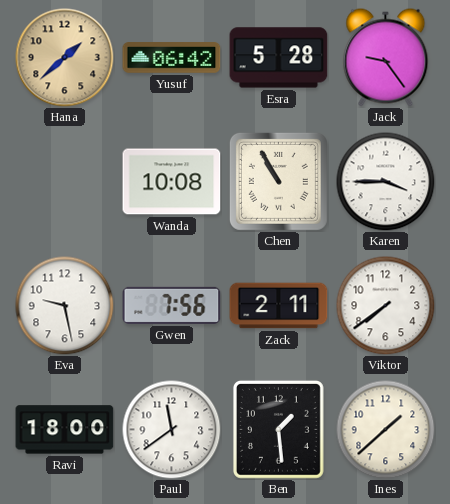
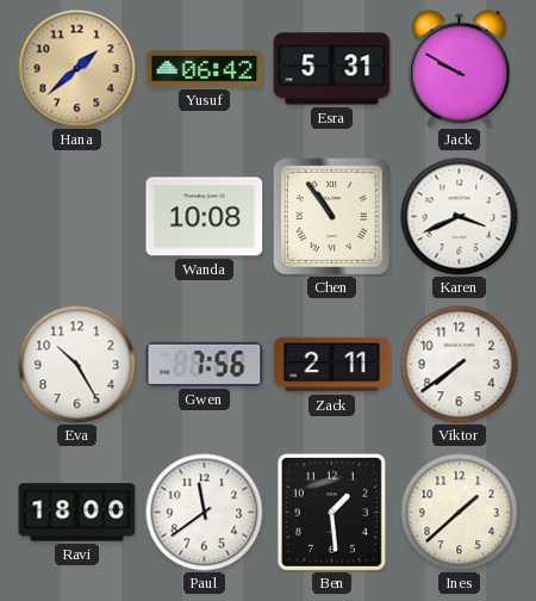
Esra: 5:28 -> 5:31 (332, 69)
Jack: 9:24 -> 9:50 (460, 69)
Chen: 10:55 -> 10:54 (331, 216)
Karen: 3:45 -> 3:41 (460, 217)
Eva: 9:28 -> 10:25 (77, 365)
